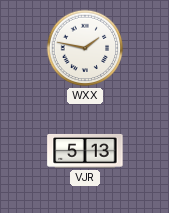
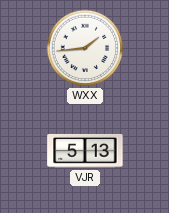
WXX: 1:47 -> 1:44 (85, 48)
